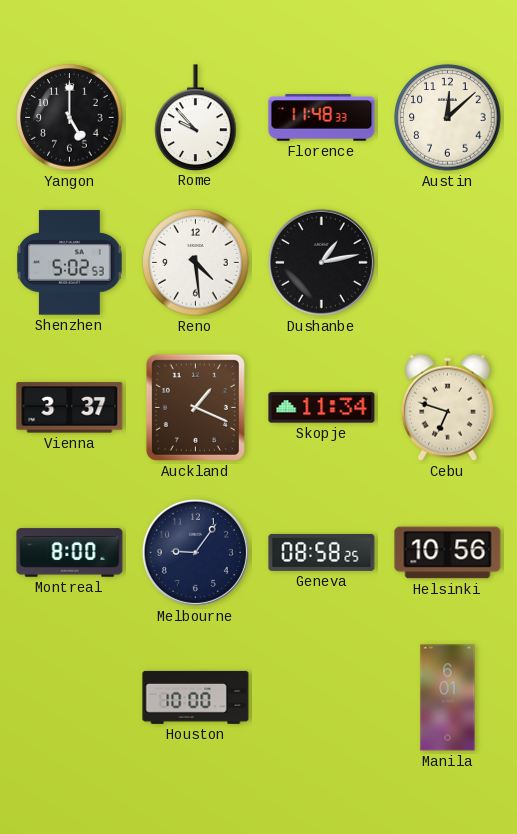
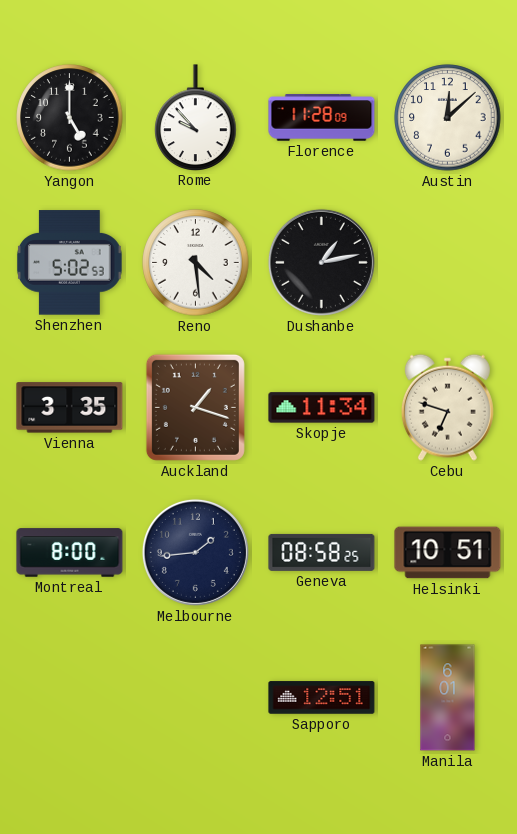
Florence: 11:48 -> 11:28 (322, 118)
Vienna: 3:37 -> 3:35 (70, 408)
Auckland: 1:19 -> 1:18 (195, 407)
Melbourne: 9:06 -> 1:44 (195, 552)
Helsinki: 10:56 -> 10:51 (448, 553)
Houston: 10:00 -> none (196, 697)
Sapporo: none -> 12:51 (322, 698)
